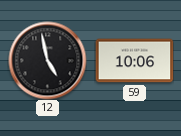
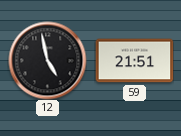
59: 10:06 -> 21:51 (134, 61)
